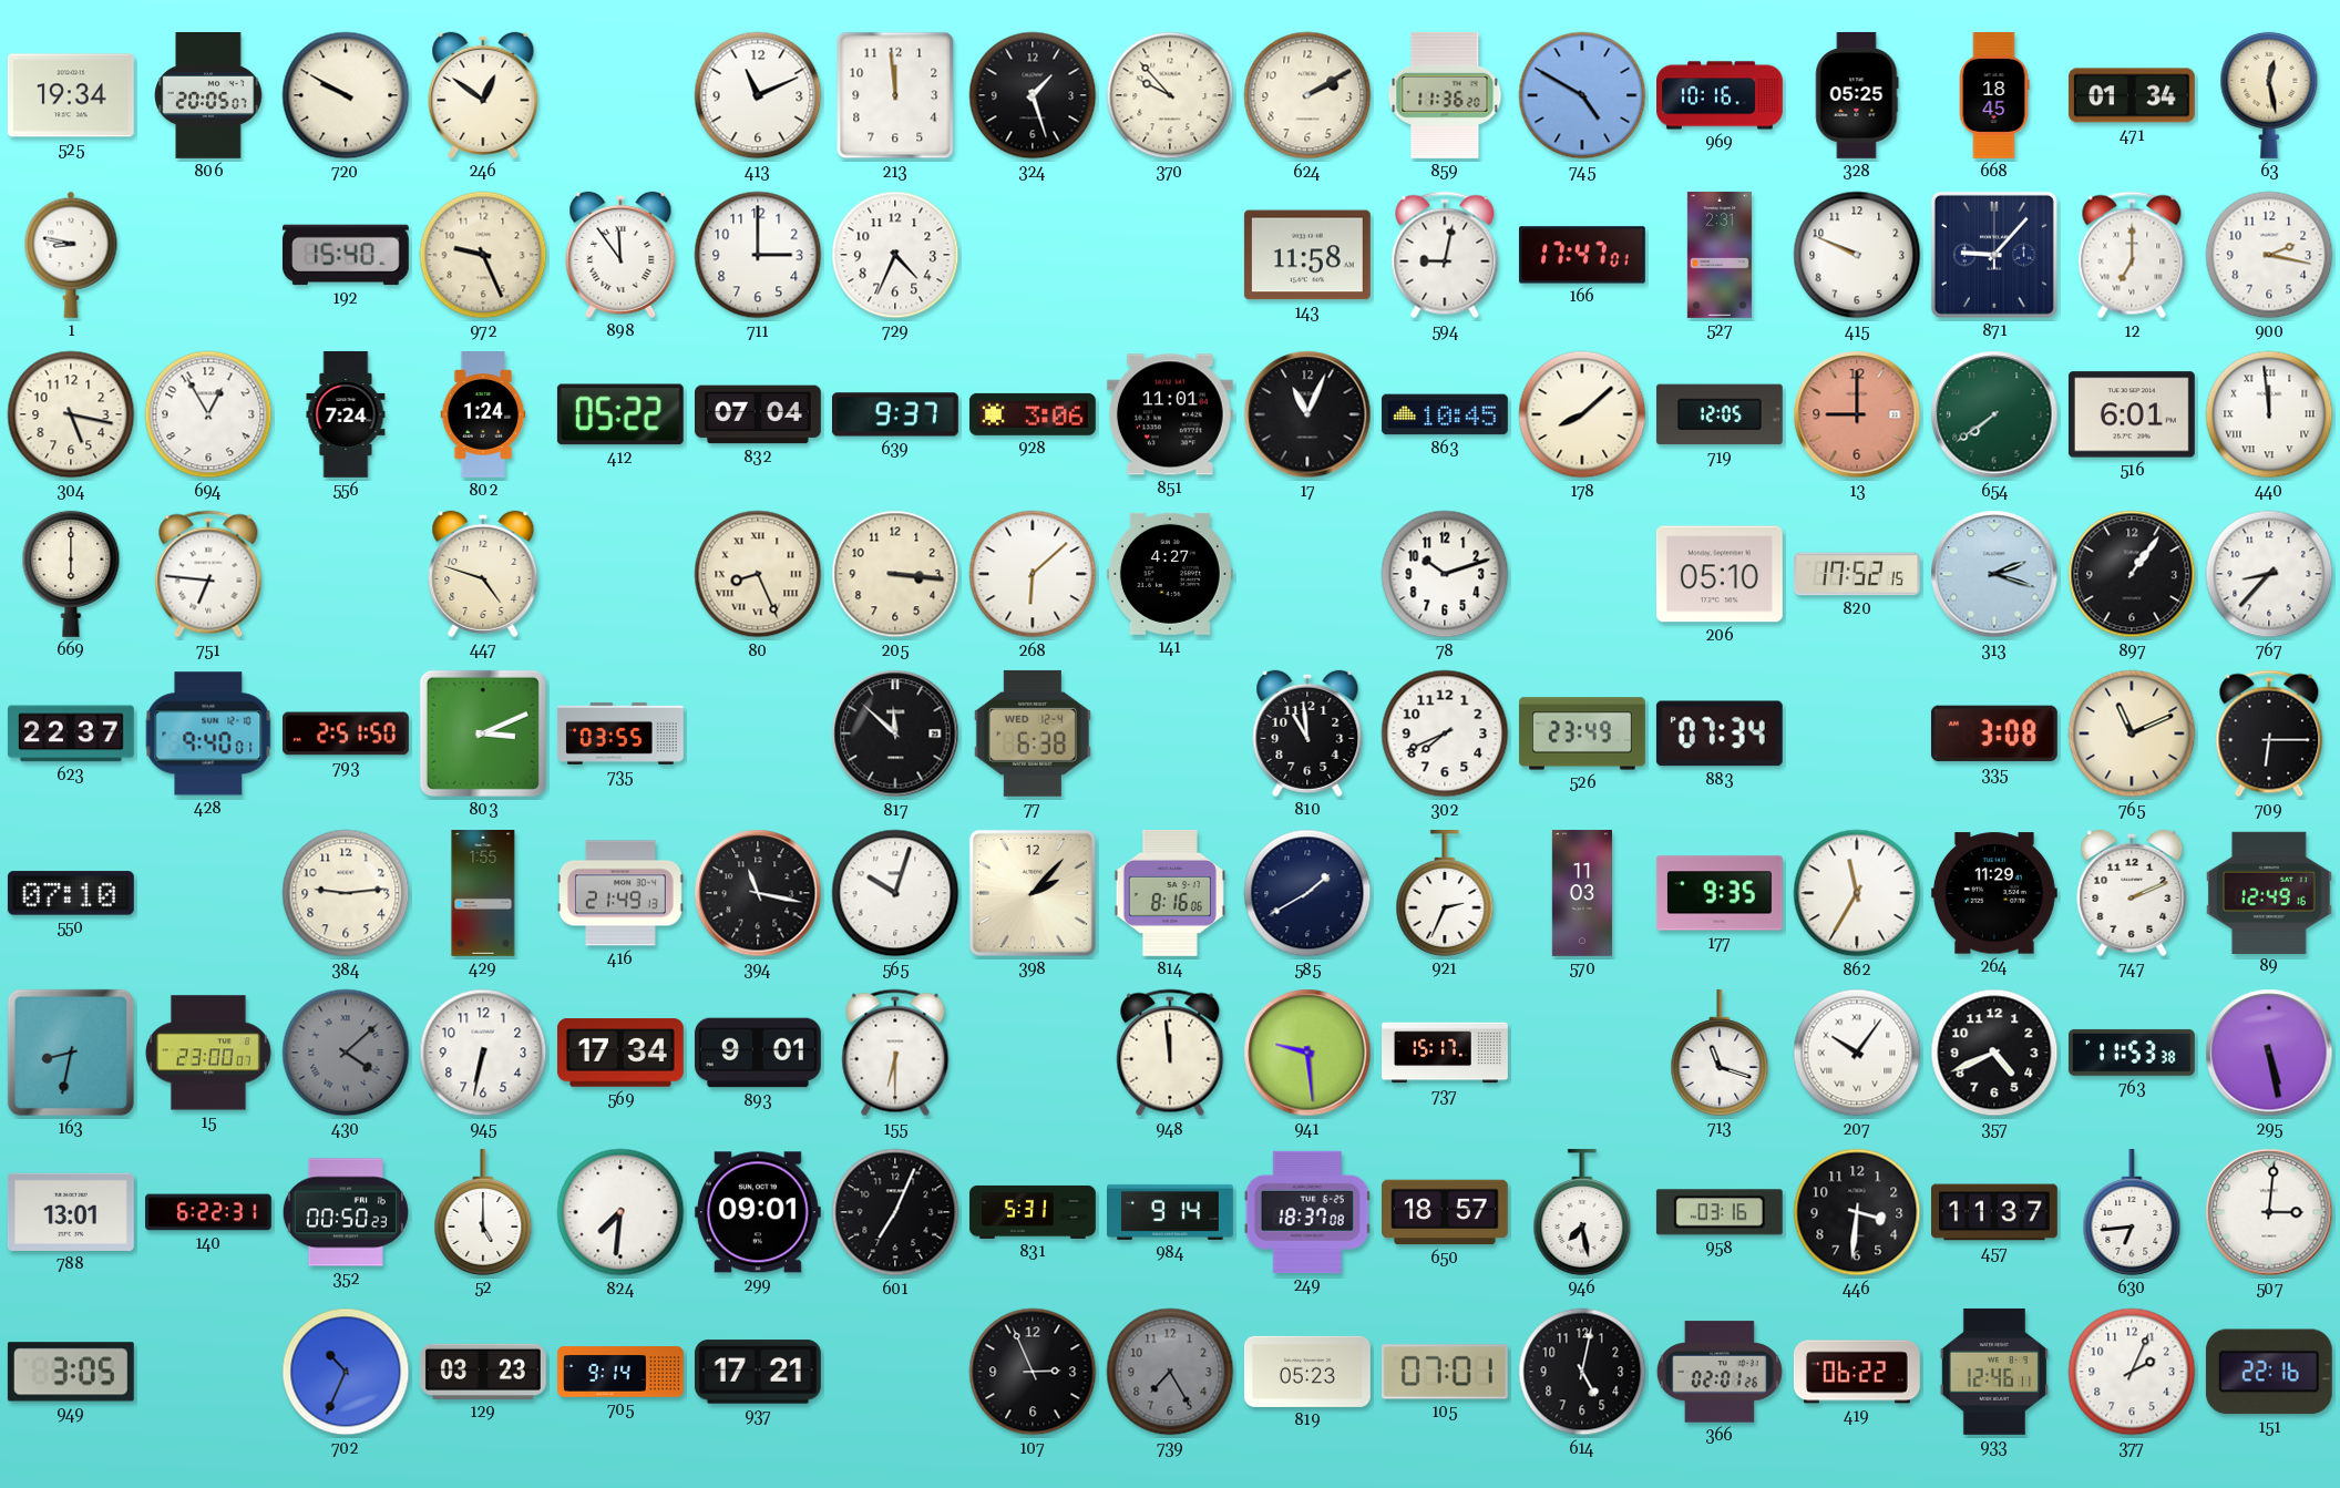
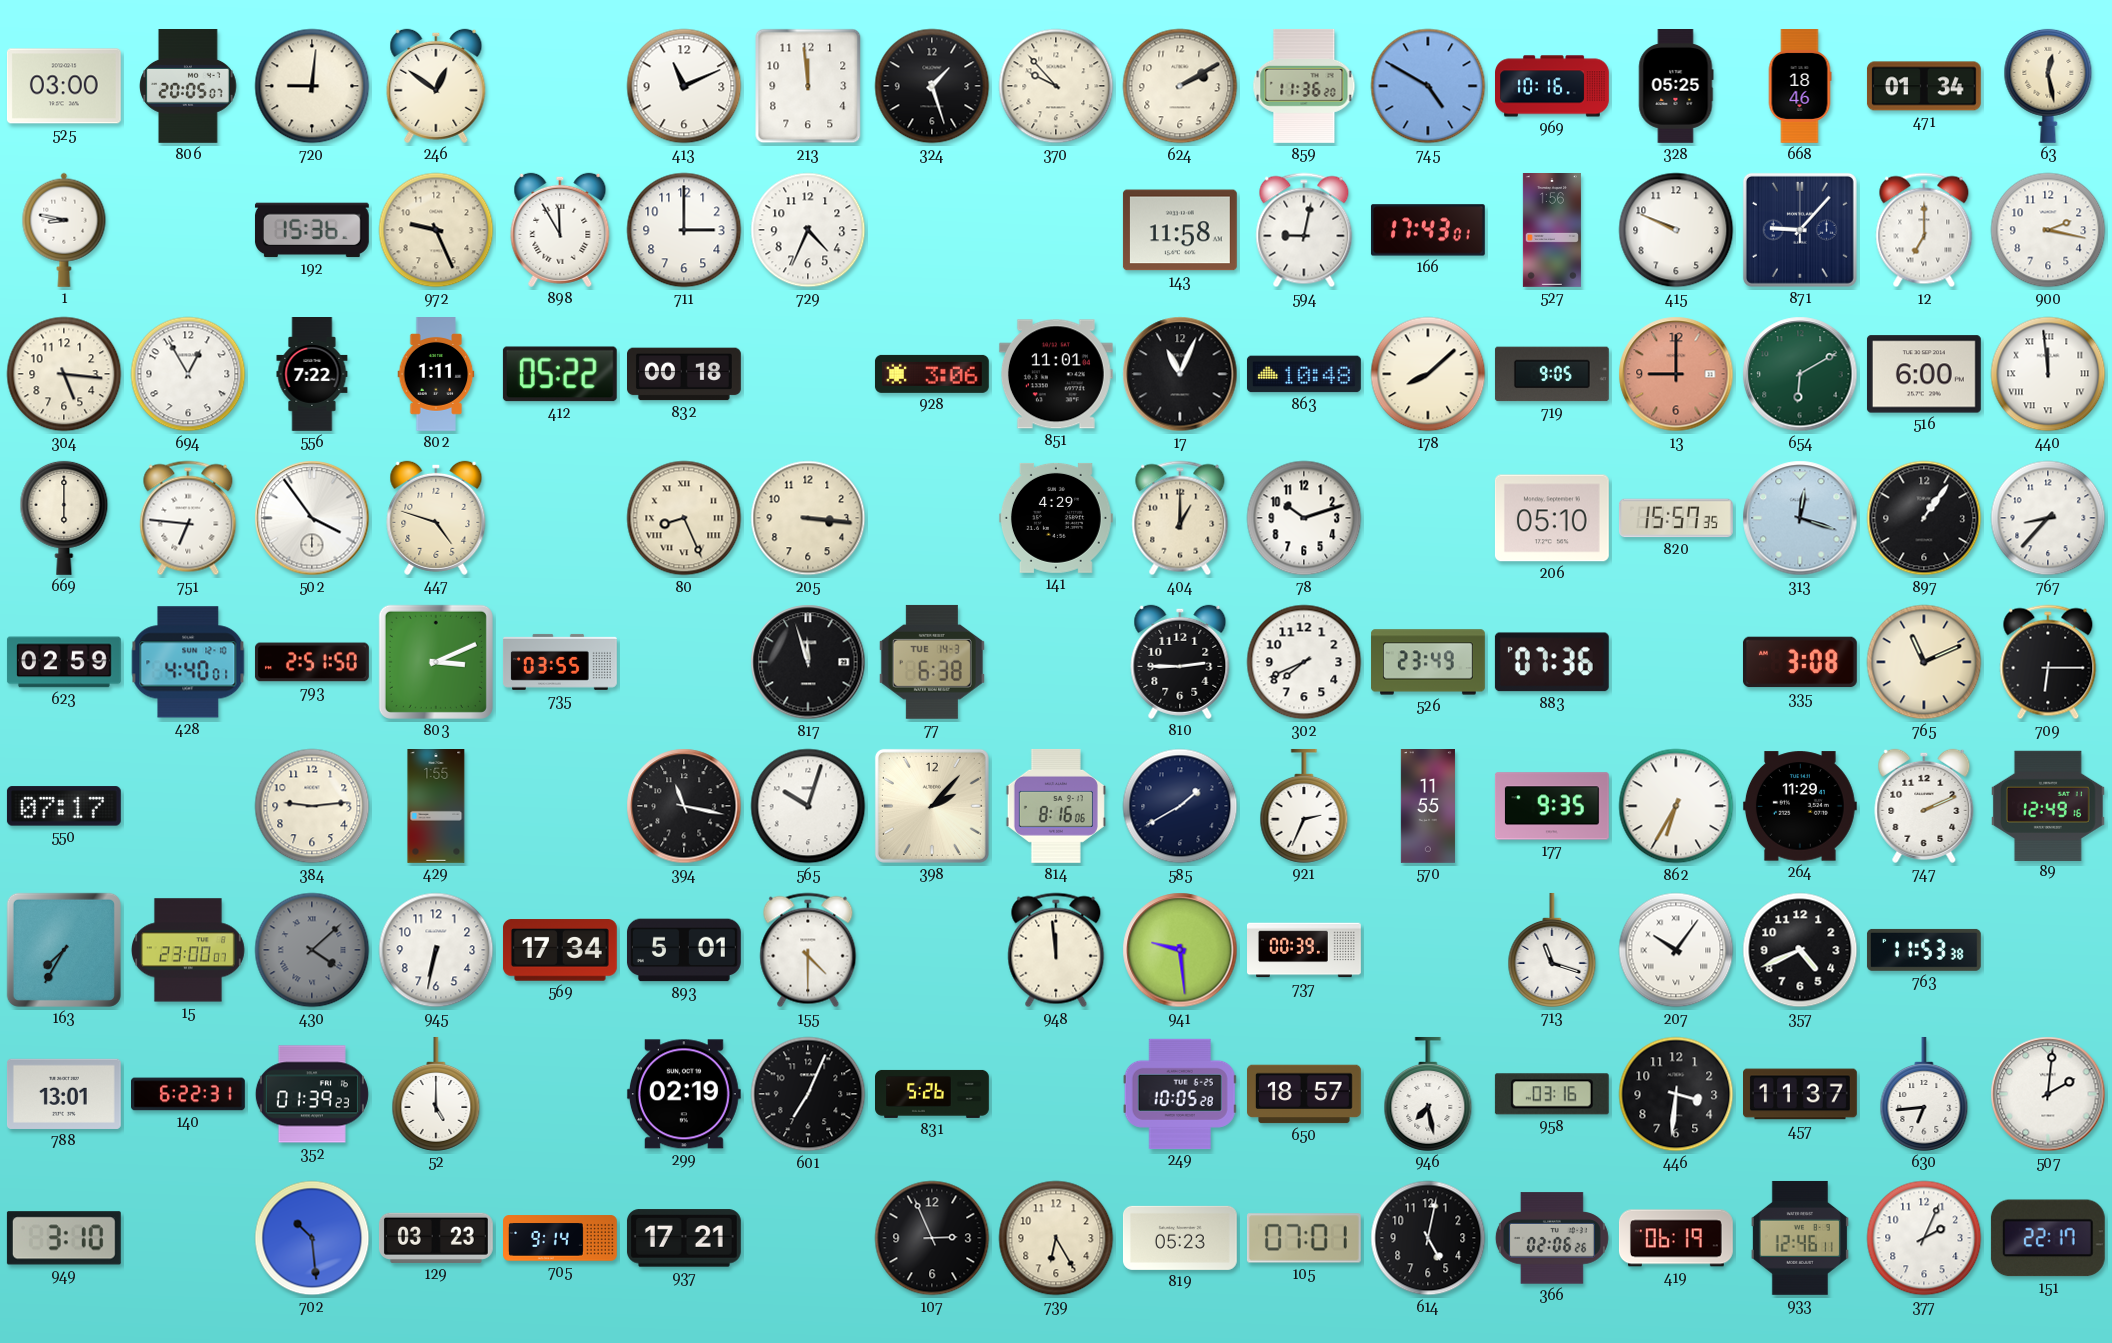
525: 19:34 -> 03:00 (64, 86)
720: 9:50 -> 9:01 (312, 86)
668: 18:45 -> 18:46 (1800, 87)
192: 15:40 -> 15:36 (312, 230)
898: 11:54 -> 11:55 (560, 230)
166: 17:47 -> 17:43 (1428, 230)
527: 2:31 -> 1:56 (1552, 231)
304: 5:17 -> 5:16 (64, 374)
556: 7:24 -> 7:22 (312, 375)
802: 1:24 -> 1:11 (436, 375)
832: 07:04 -> 00:18 (685, 374)
639: 9:37 -> none (895, 414)
863: 10:45 -> 10:48 (1304, 374)
719: 12:05 -> 9:05 (1552, 374)
654: 7:39 -> 6:10 (1800, 374)
516: 6:01 -> 6:00 (1924, 374)
502: none -> 3:54 (312, 518)
268: 6:08 -> none (1033, 574)
141: 4:27 -> 4:29 (1056, 518)
404: none -> 1:00 (1180, 518)
820: 17:52 -> 15:57 (1676, 518)
313: 2:18 -> 12:18 (1800, 518)
623: 22:37 -> 02:59 (64, 662)
428: 9:40 -> 4:40 (188, 662)
817: 11:52 -> 11:57 (808, 662)
77 date: WED 12-4 -> TUE 14-3 (932, 662)
810: 10:59 -> 2:45 (1180, 662)
883: 07:34 -> 07:36 (1552, 662)
550: 07:10 -> 07:17 (64, 806)
416: 21:49 -> none (620, 893)
570: 11:03 -> 11:55 (1428, 807)
862: 11:35 -> 6:35 (1676, 806)
163: 8:32 -> 7:35 (64, 950)
893: 9:01 -> 5:01 (684, 950)
155: 6:30 -> 4:30 (808, 950)
737: 15:17 -> 00:39 (1305, 950)
295: 5:28 -> none (2269, 1053)
352: 00:50 -> 01:39 (312, 1094)
824: 7:31 -> none (620, 1212)
299: 09:01 -> 02:19 (684, 1094)
831: 5:31 -> 5:26 (933, 1094)
984: 9:14 -> none (1171, 1212)
249: 18:37 -> 10:05 (1180, 1094)
507: 3:01 -> 2:01 (2048, 1094)
949: 3:05 -> 3:10 (64, 1238)
702: 10:34 -> 10:29 (312, 1238)
739: 7:25 -> 6:25 (1056, 1238)
739 dial: grey -> cream (1056, 1238)
366: 02:01 -> 02:06 (1552, 1238)
419: 06:22 -> 06:19 (1676, 1238)
151: 22:16 -> 22:17 (2048, 1238)
